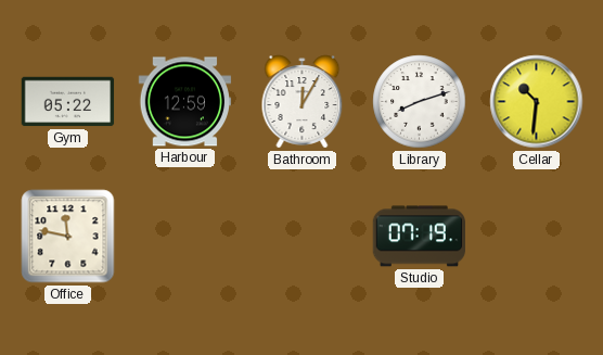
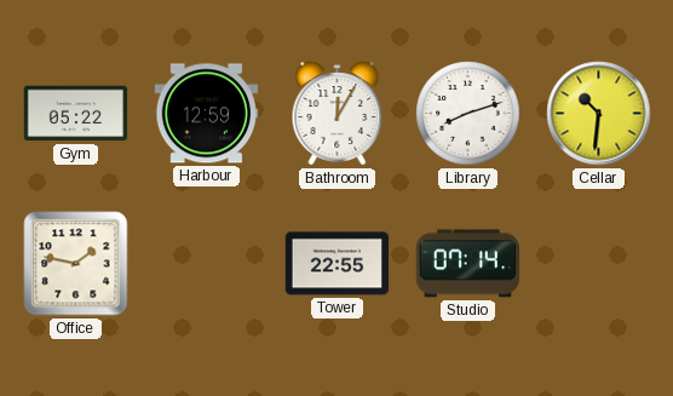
Office: 11:47 -> 1:47 (76, 264)
Tower: none -> 22:55 (338, 264)
Studio: 07:19 -> 07:14 (467, 264)
